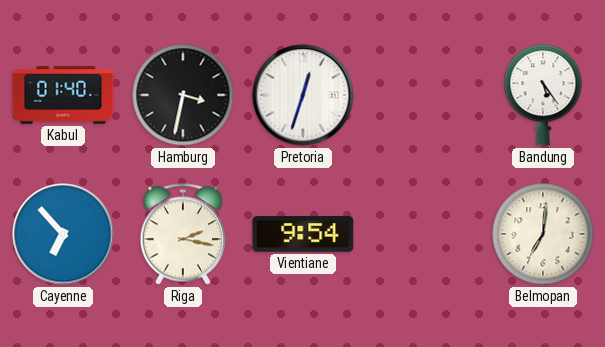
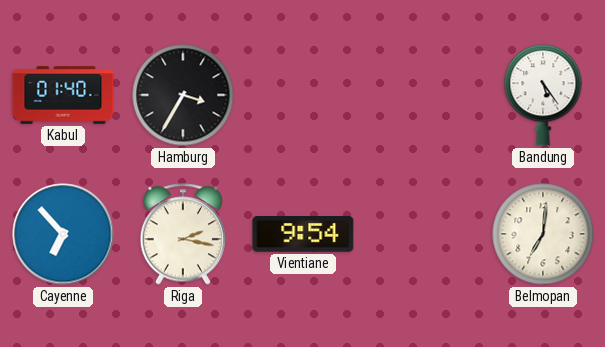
Hamburg: 3:32 -> 3:35 (183, 95)
Pretoria: 12:33 -> none (303, 95)
